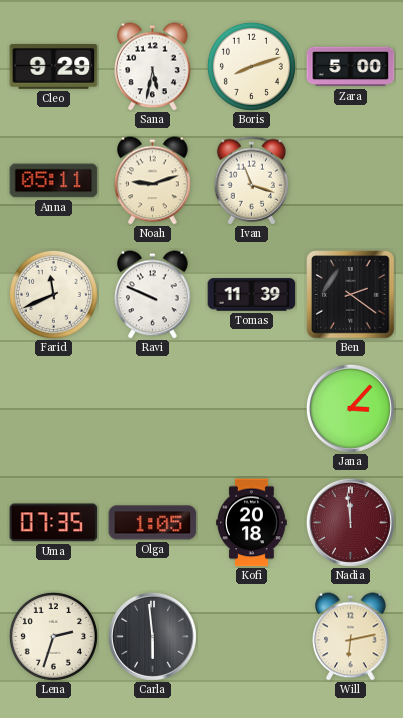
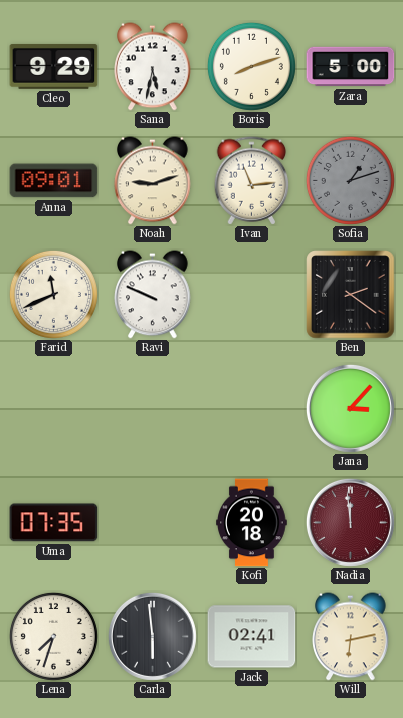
Anna: 05:11 -> 09:01 (54, 181)
Ivan: 11:18 -> 11:14 (252, 181)
Sofia: none -> 1:12 (350, 180)
Tomas: 11:39 -> none (252, 295)
Olga: 1:05 -> none (153, 523)
Lena: 2:33 -> 7:33 (53, 636)
Jack: none -> 02:41 (252, 637)
